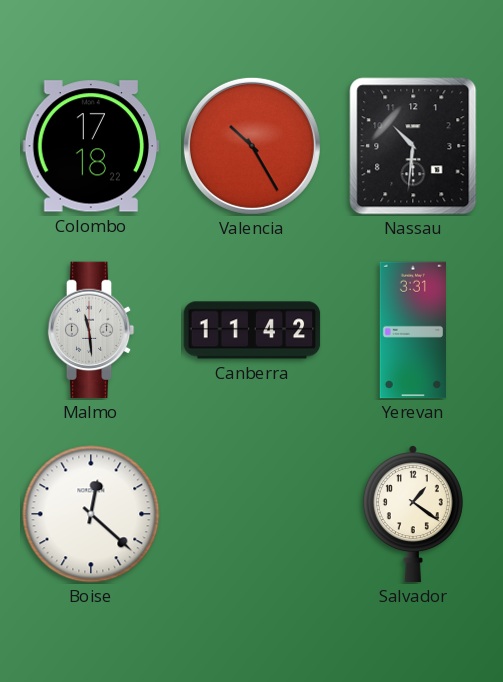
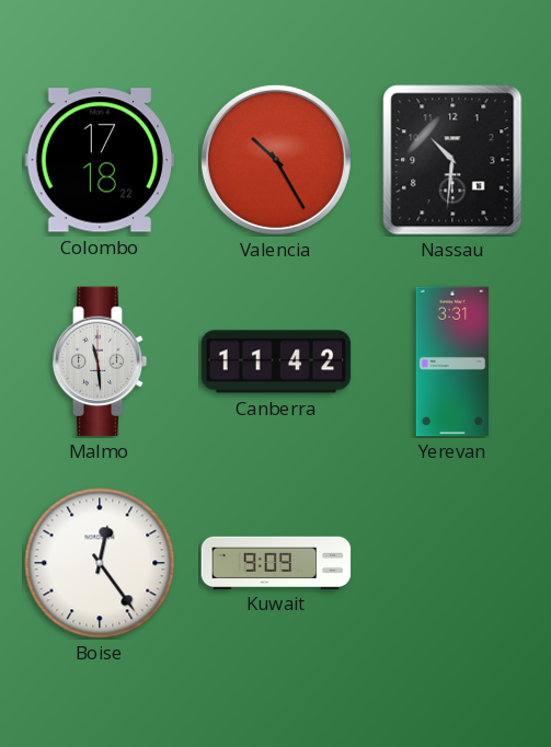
Boise: 12:22 -> 12:24 (100, 563)
Kuwait: none -> 9:09 (276, 562)
Salvador: 1:21 -> none (413, 514)
